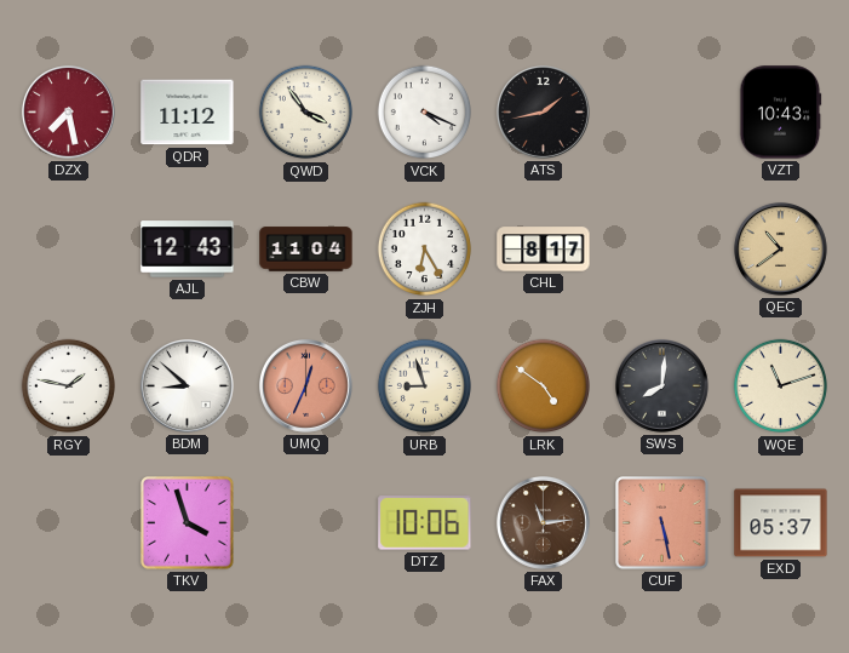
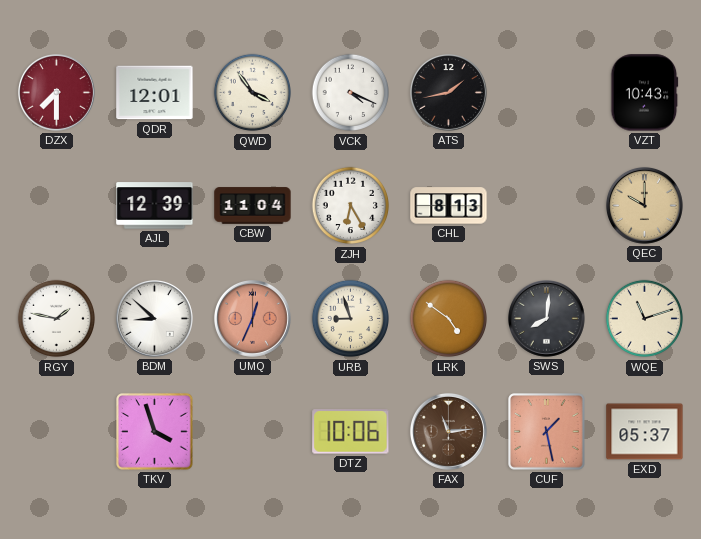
DZX: 7:28 -> 7:30 (56, 92)
QDR: 11:12 -> 12:01 (155, 93)
AJL: 12:43 -> 12:39 (155, 206)
CHL: 8:17 -> 8:13 (449, 206)
QEC: 10:39 -> 10:00 (644, 205)
CUF: 5:28 -> 1:28 (547, 432)
